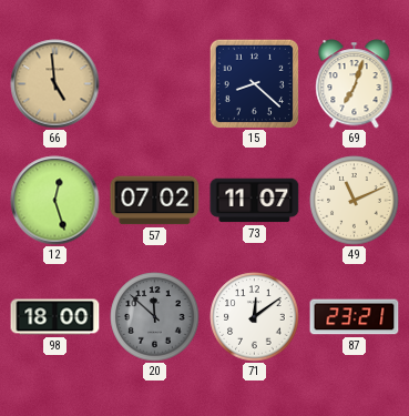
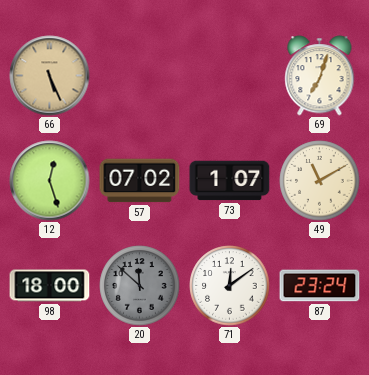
66: 4:59 -> 5:26 (50, 76)
15: 8:22 -> none (254, 83)
73: 11:07 -> 1:07 (230, 181)
49: 11:11 -> 11:10 (320, 181)
87: 23:21 -> 23:24 (320, 286)
